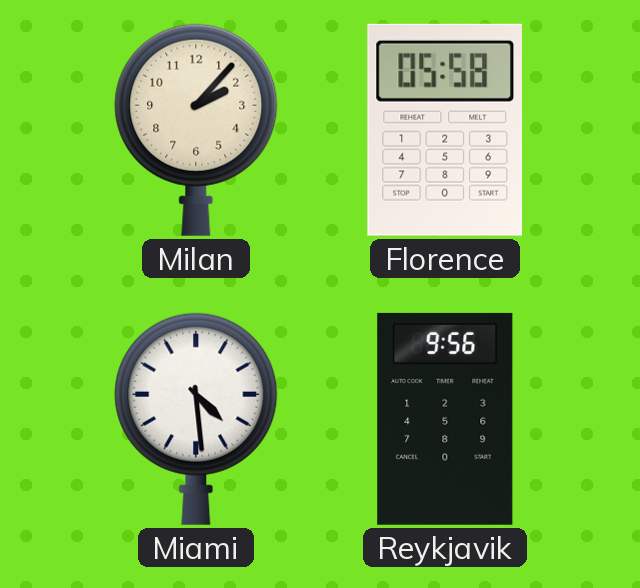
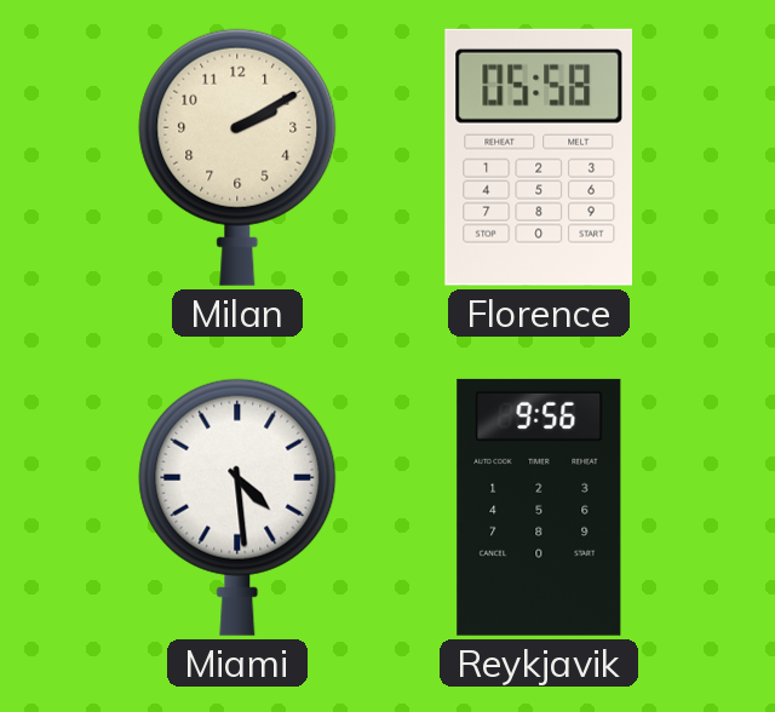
Milan: 2:07 -> 2:10 (237, 157)
